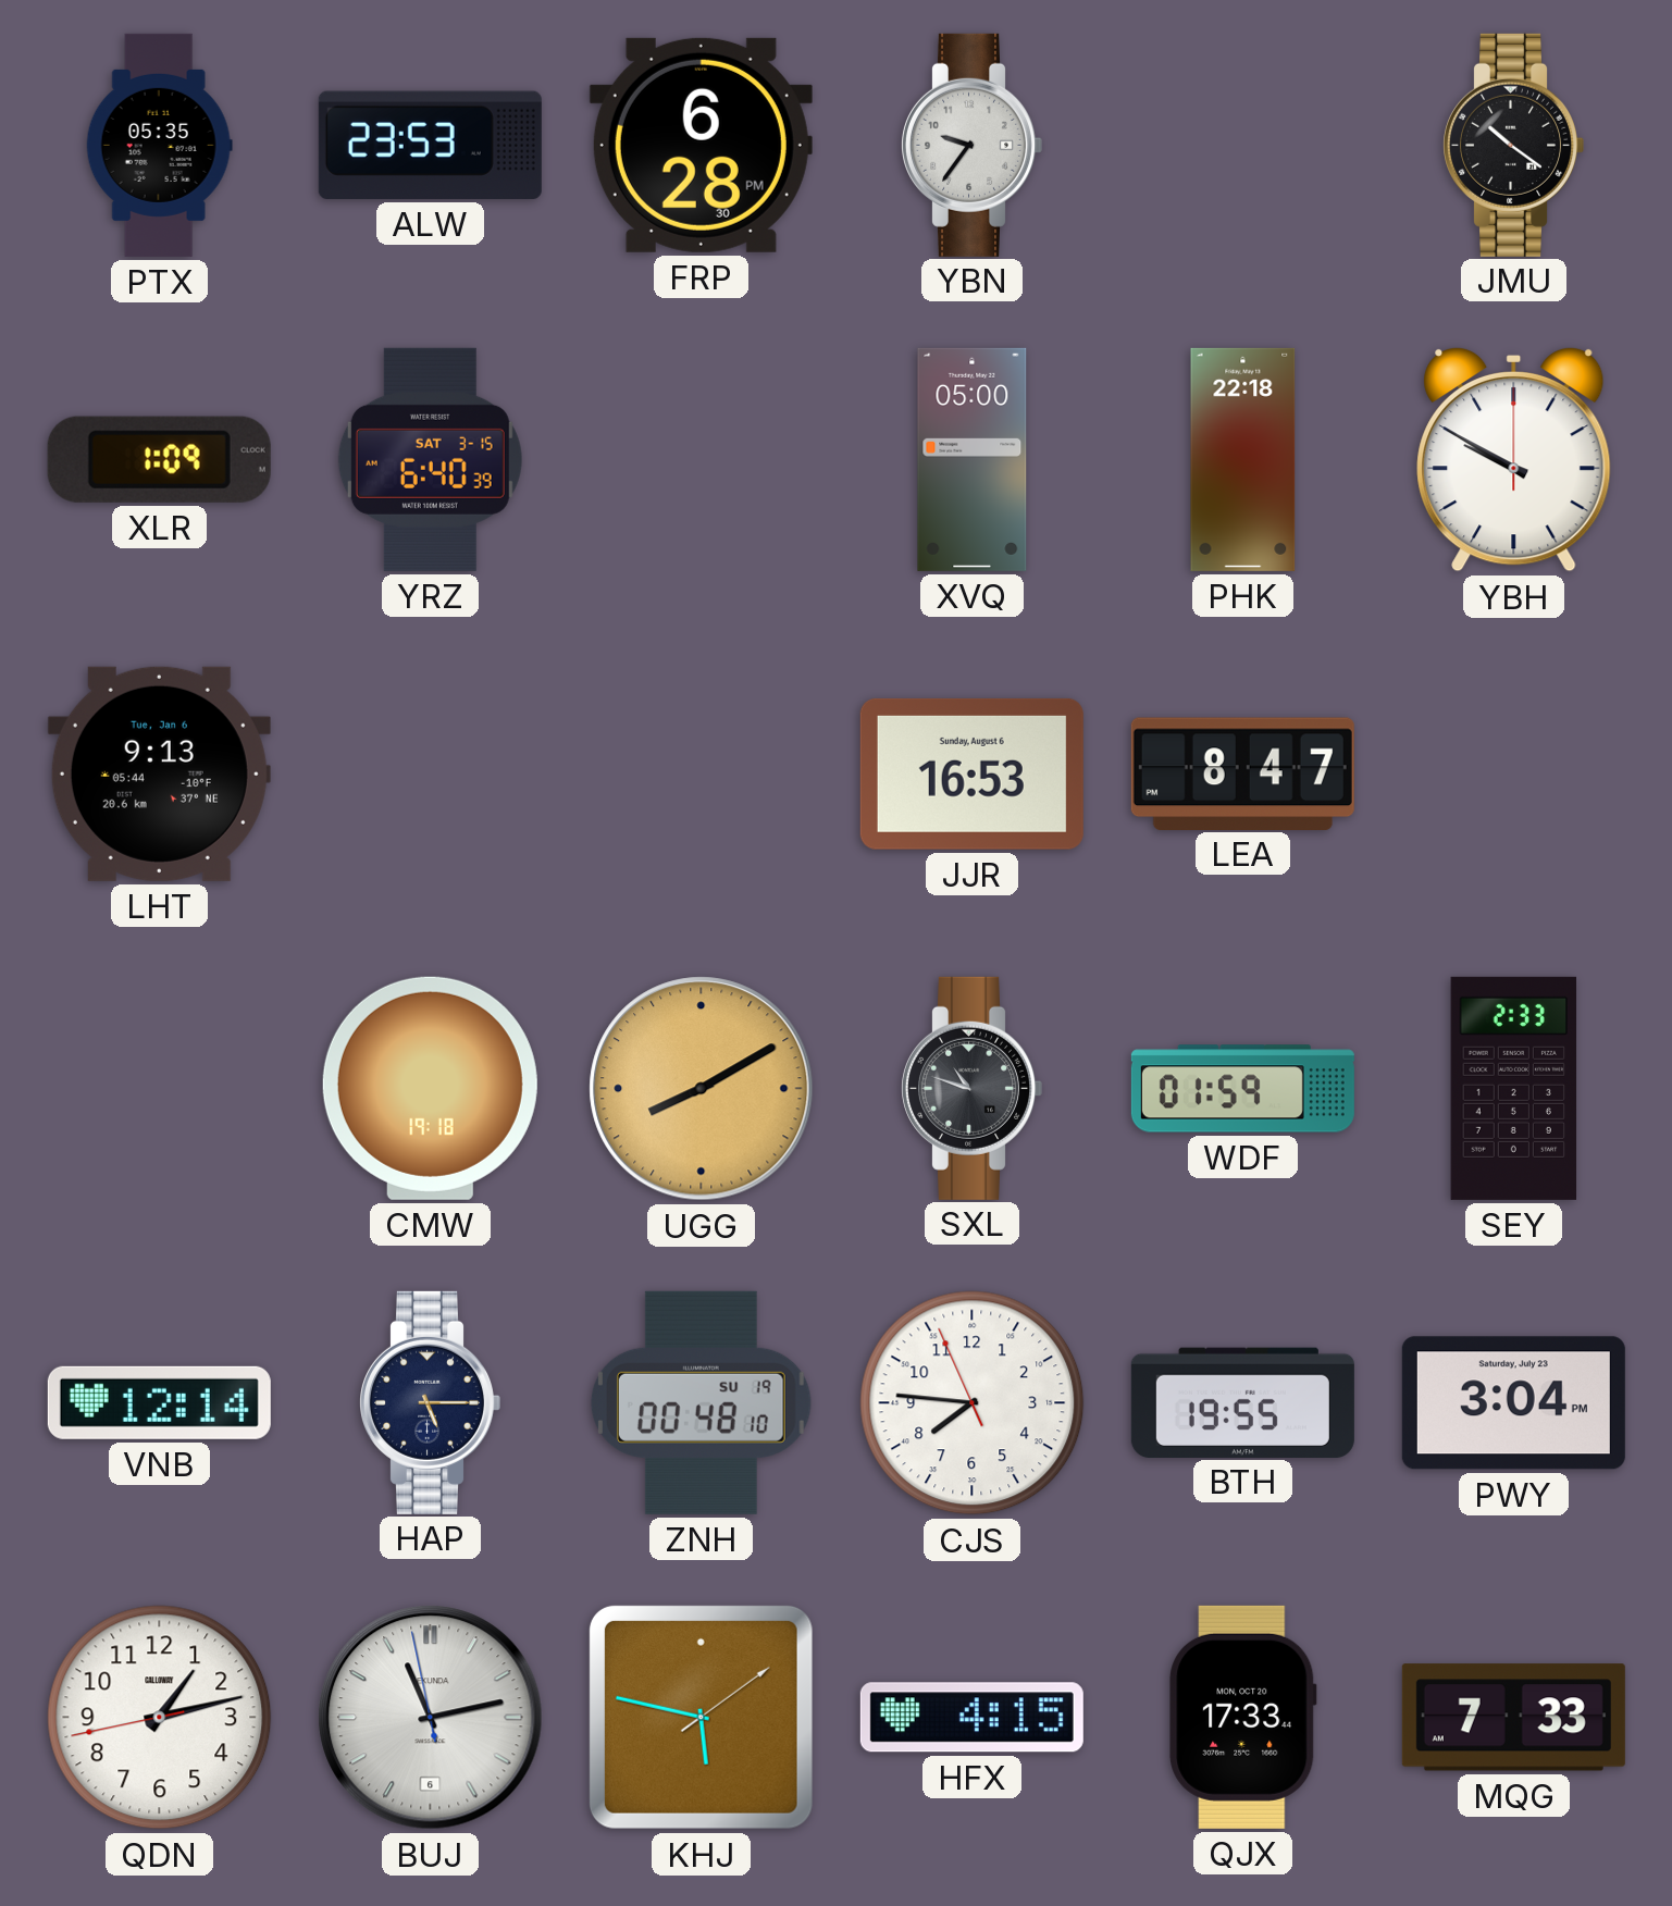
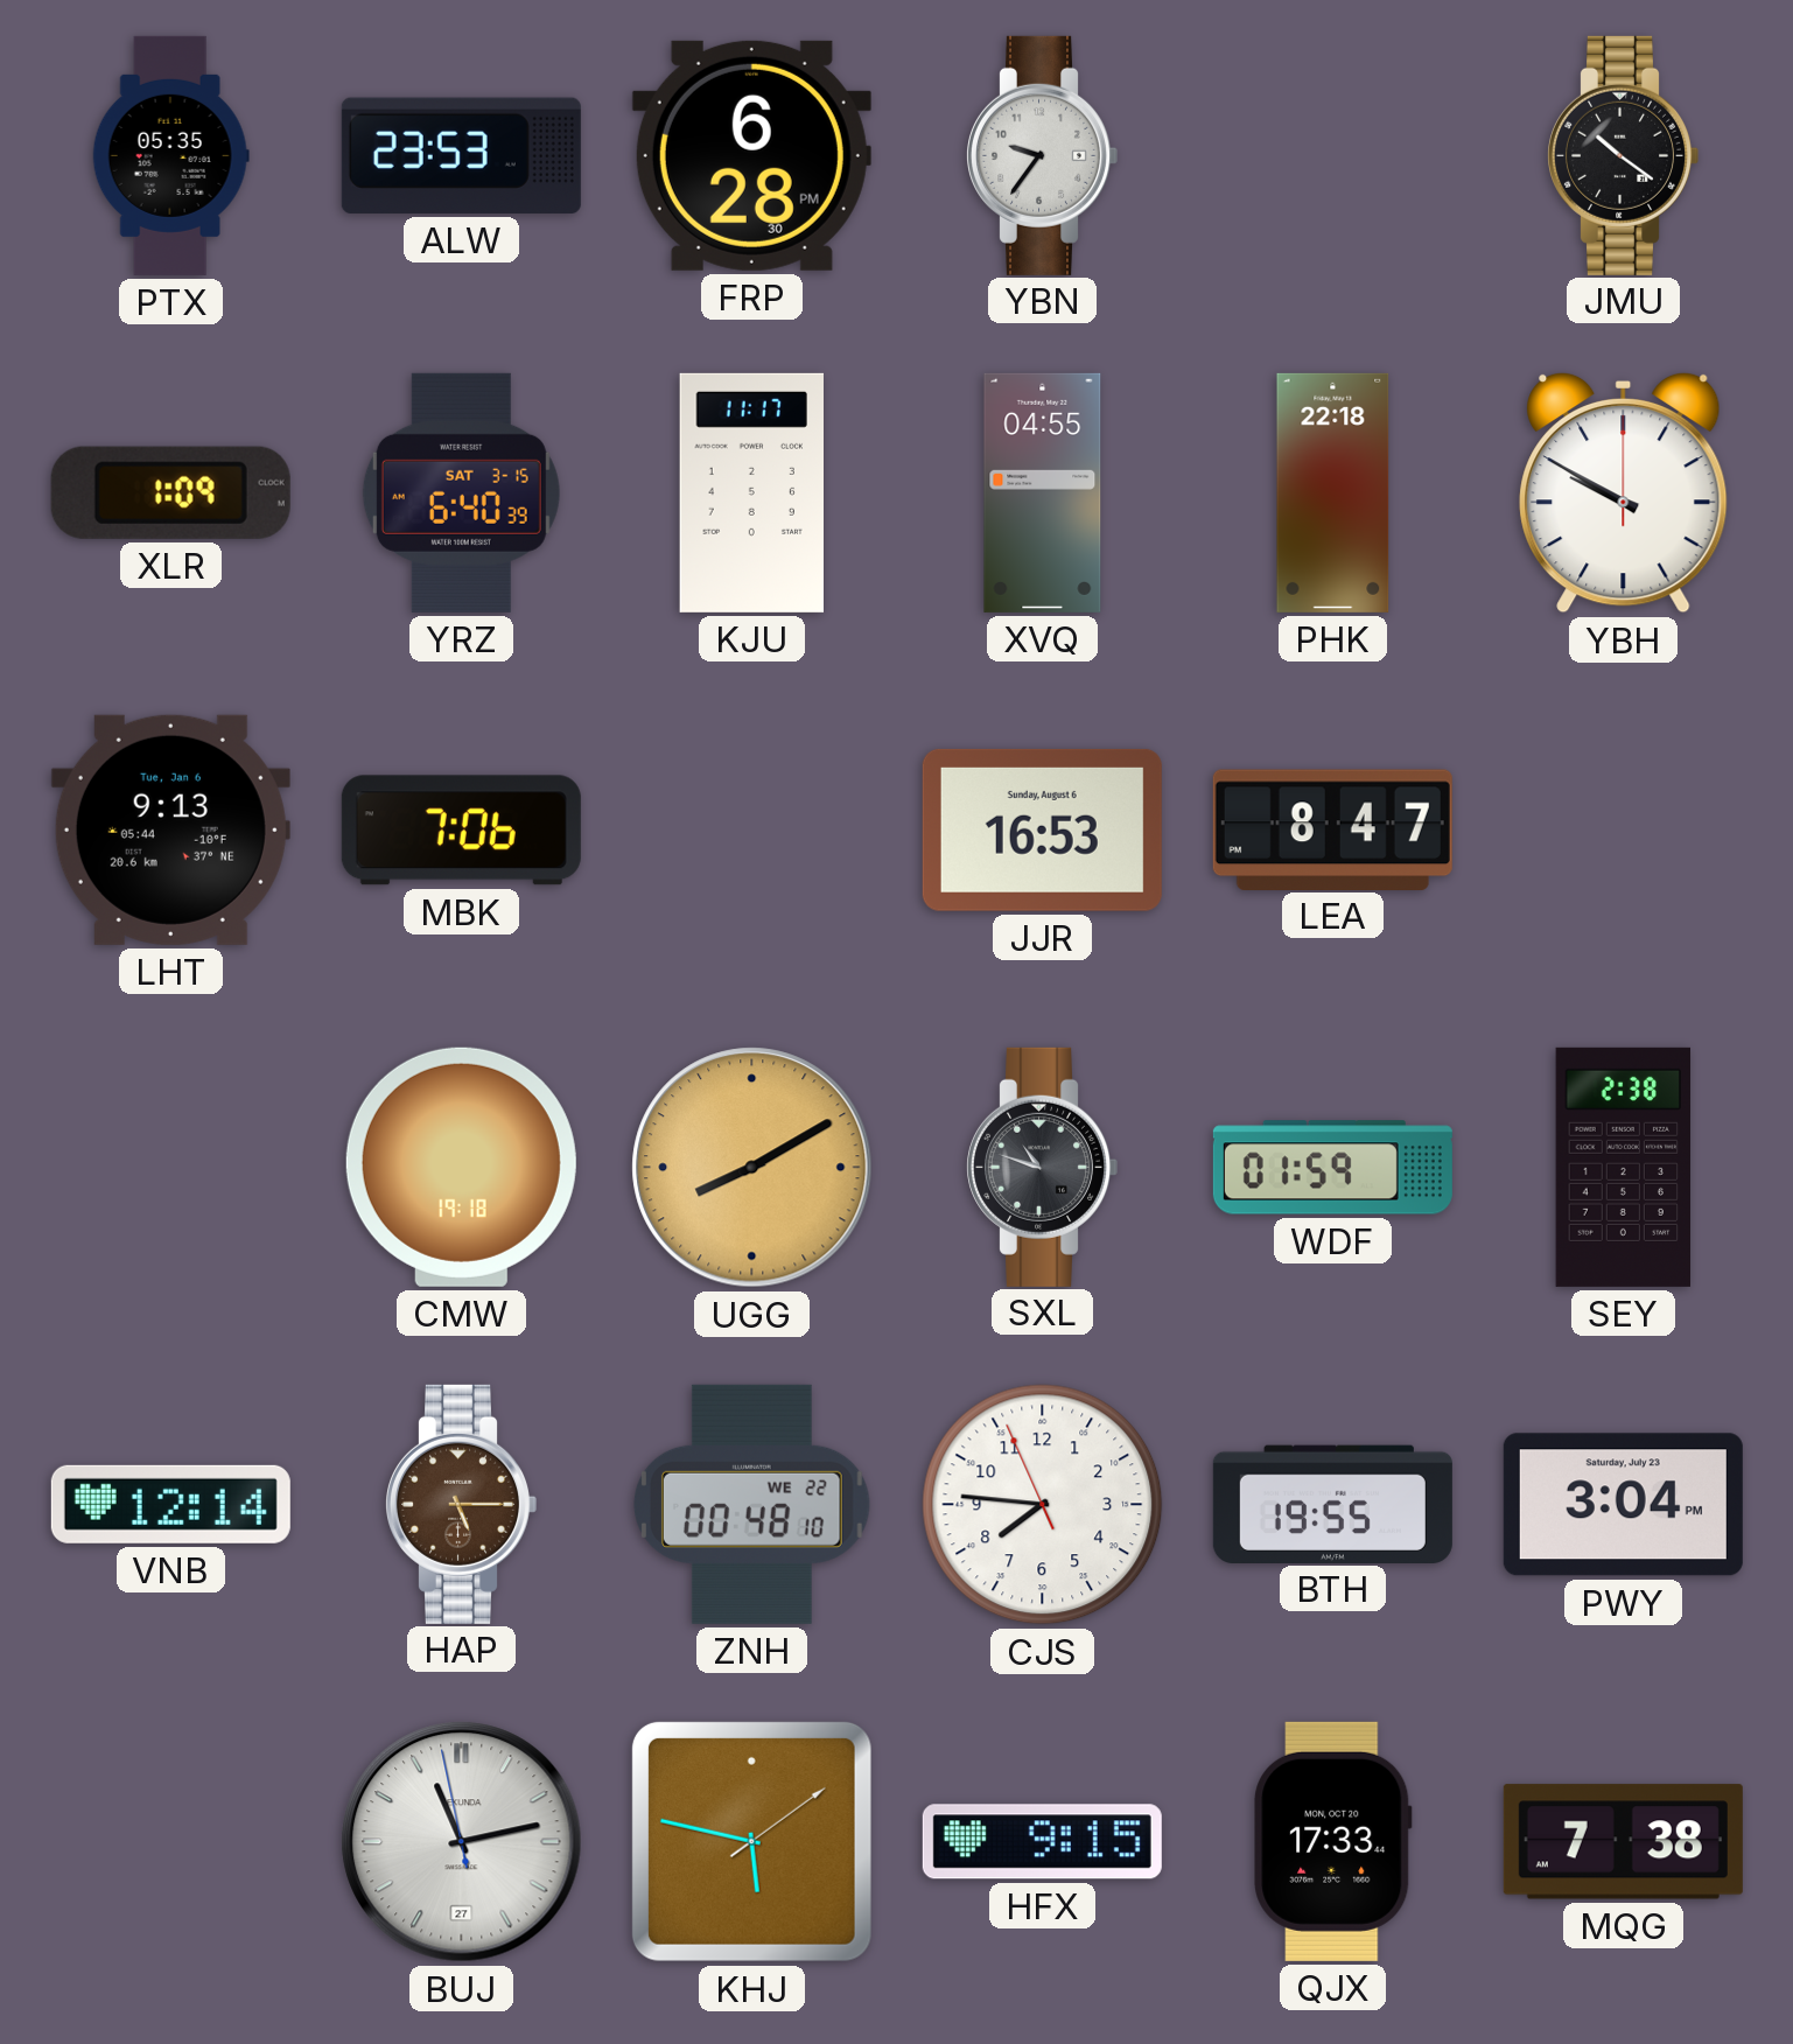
KJU: none -> 11:17 (751, 492)
XVQ: 05:00 -> 04:55 (1043, 492)
MBK: none -> 7:06 (461, 831)
SEY: 2:33 -> 2:38 (1624, 1167)
HAP dial: navy -> brown (461, 1504)
ZNH date: SU 19 -> WE 22 (752, 1504)
QDN: 1:12 -> none (160, 1718)
BUJ date: 6 -> 27 (462, 1842)
HFX: 4:15 -> 9:15 (1042, 1842)
MQG: 7:33 -> 7:38 (1623, 1842)
